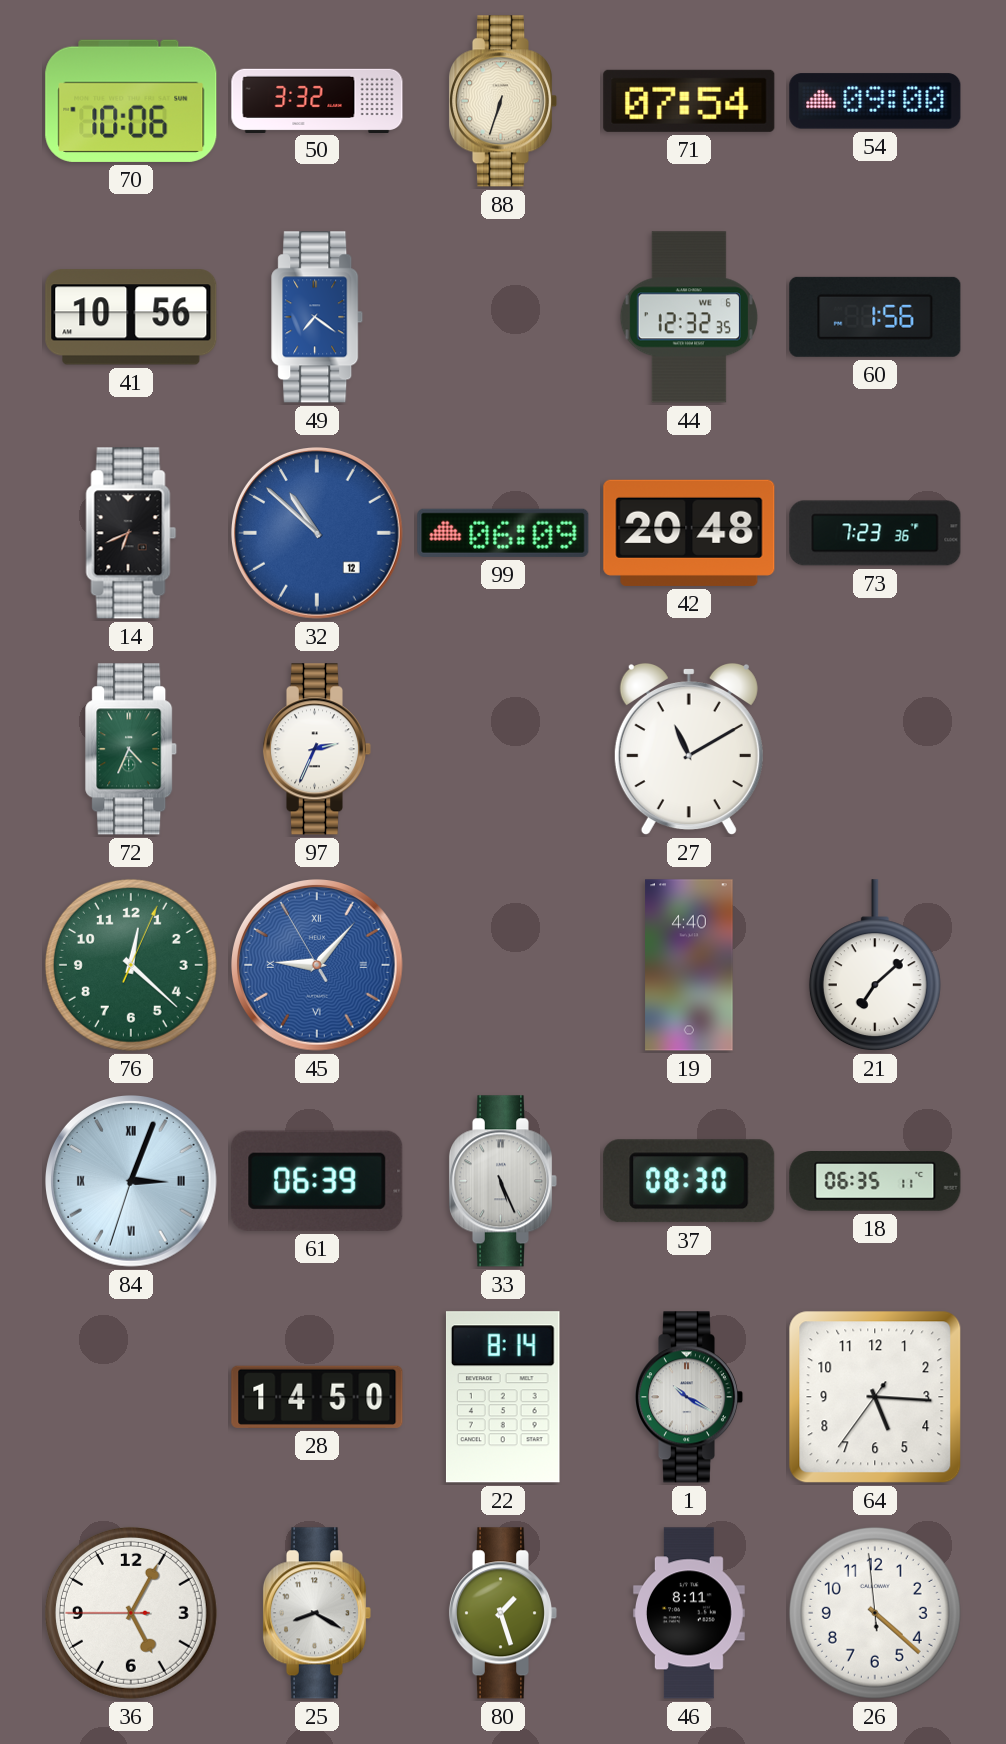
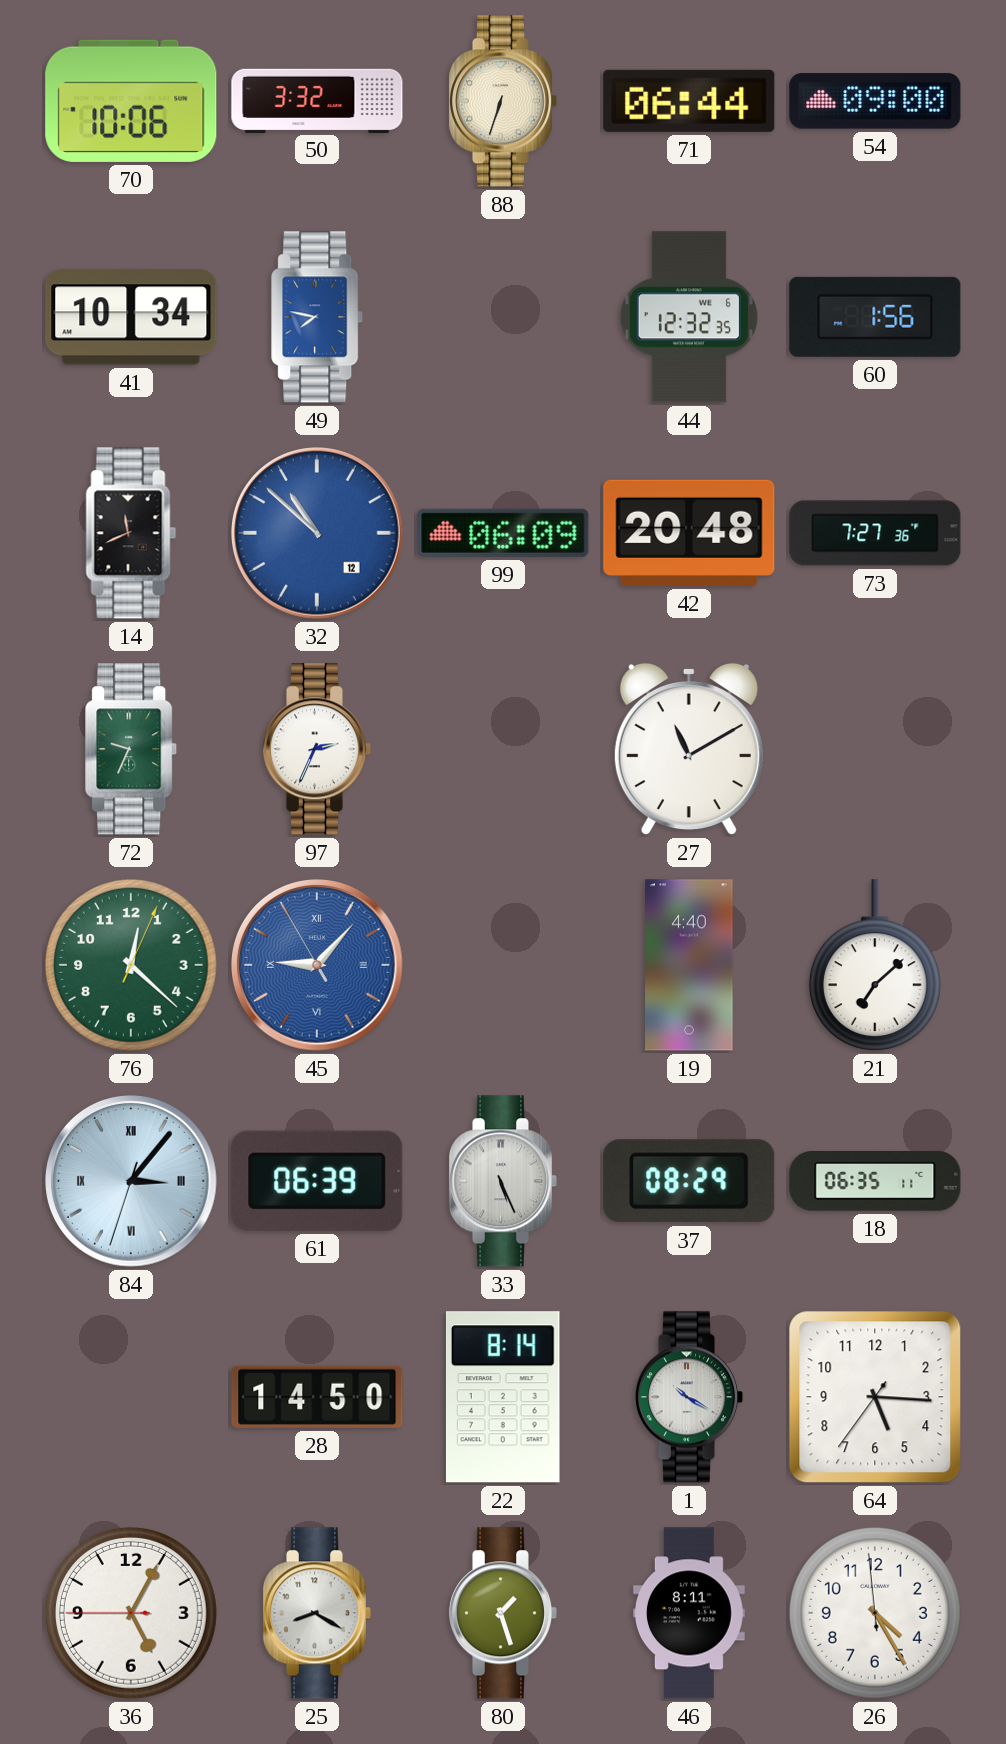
71: 07:54 -> 06:44 (689, 101)
41: 10:56 -> 10:34 (131, 317)
49: 7:21 -> 7:47 (318, 317)
14: 6:41 -> 11:41 (131, 533)
73: 7:23 -> 7:27 (875, 533)
72: 4:34 -> 9:34 (132, 749)
84: 3:03 -> 3:06 (132, 1182)
37: 08:30 -> 08:29 (689, 1181)
26: 4:21 -> 4:24 (875, 1613)
